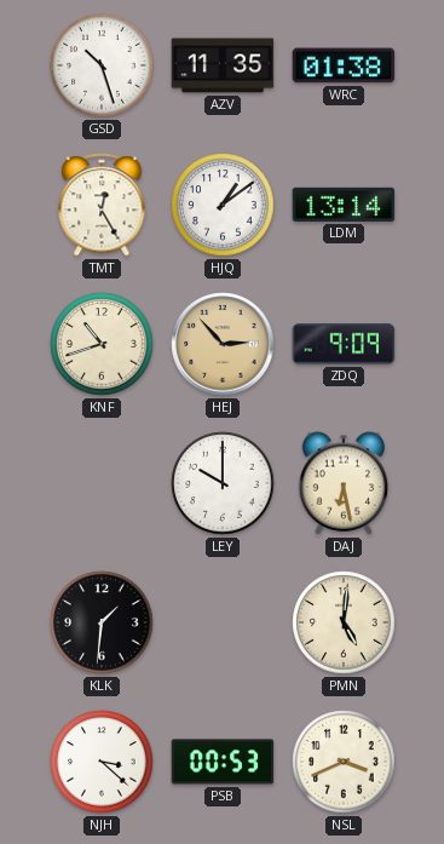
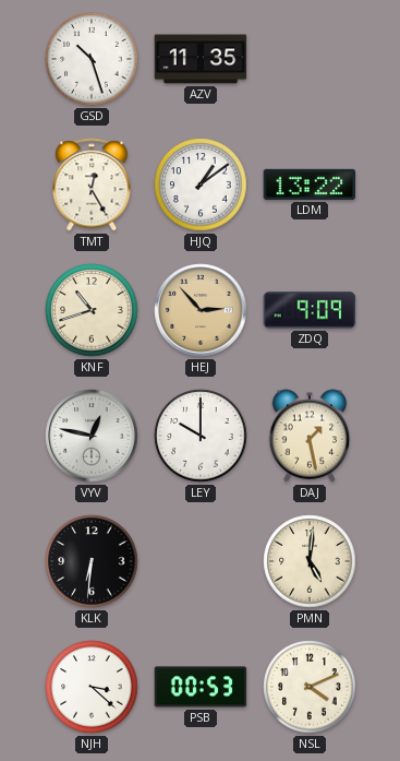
WRC: 01:38 -> none (344, 65)
LDM: 13:14 -> 13:22 (310, 185)
VYV: none -> 12:47 (92, 436)
DAJ: 6:28 -> 1:28 (310, 436)
KLK: 1:31 -> 6:31 (92, 561)
NSL: 3:41 -> 4:11 (310, 687)
